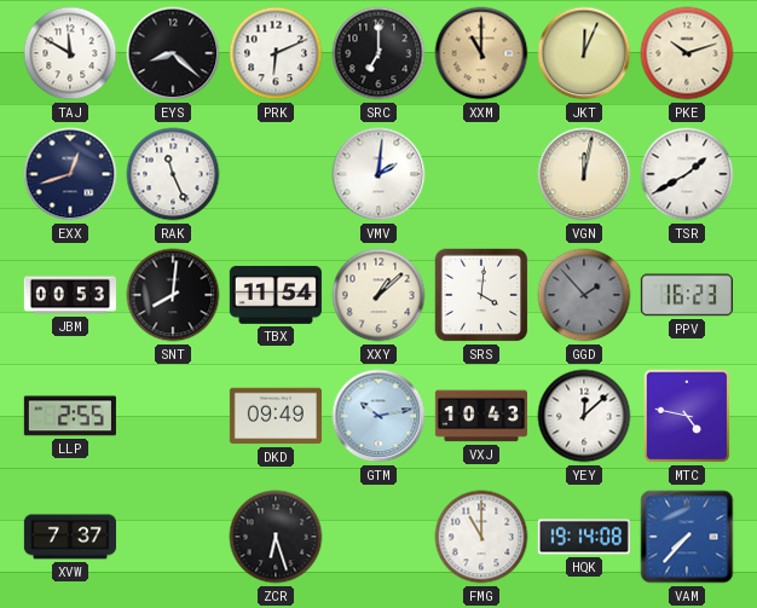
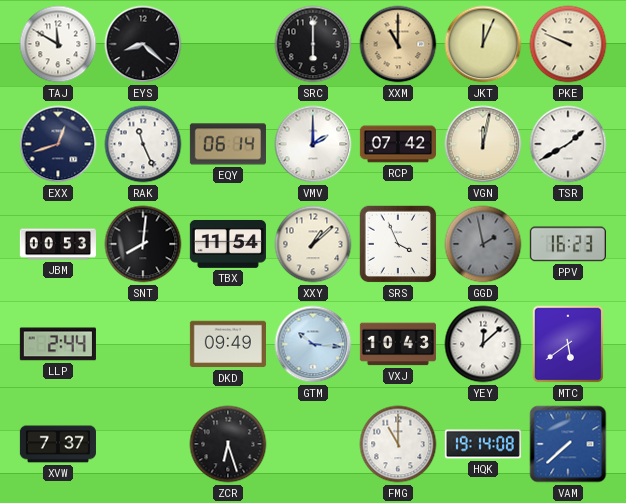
PRK: 6:11 -> none (276, 53)
SRC: 7:00 -> 6:00 (313, 44)
PKE: 10:12 -> 9:49 (568, 44)
EQY: none -> 06:14 (228, 144)
VMV: 2:01 -> 2:00 (313, 144)
RCP: none -> 07:42 (398, 144)
SRS: 4:01 -> 3:56 (398, 244)
GGD: 1:53 -> 1:58 (483, 244)
LLP: 2:55 -> 2:44 (58, 344)
GTM: 10:13 -> 10:16 (313, 344)
MTC: 4:47 -> 5:39 (568, 344)
VAM: 7:37 -> 7:38 (568, 444)
